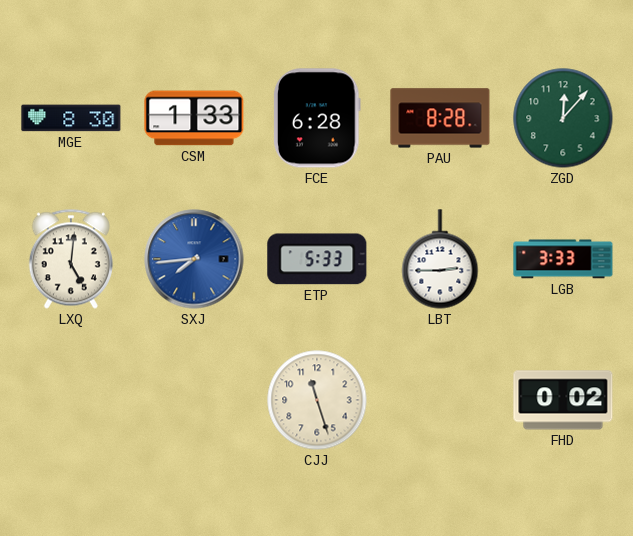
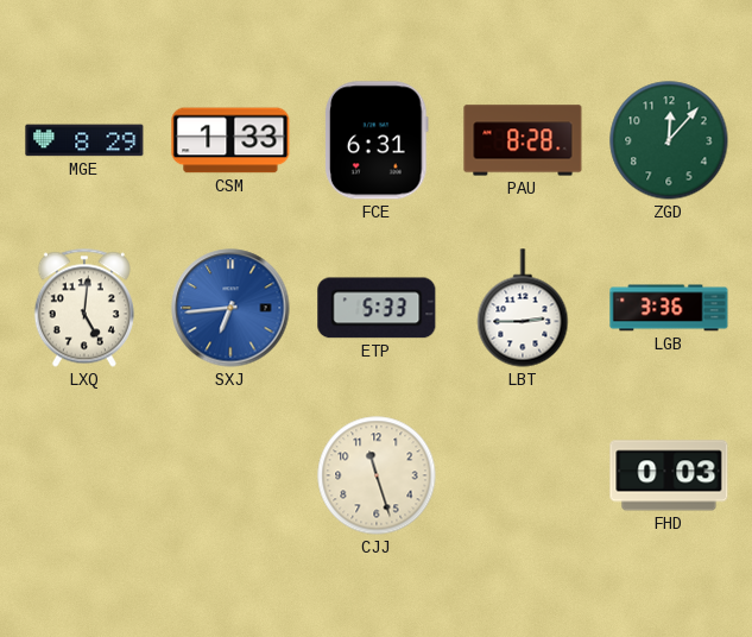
MGE: 8:30 -> 8:29 (84, 140)
FCE: 6:28 -> 6:31 (378, 140)
SXJ: 7:44 -> 6:44 (230, 308)
LGB: 3:33 -> 3:36 (669, 308)
FHD: 0:02 -> 0:03 (669, 475)
